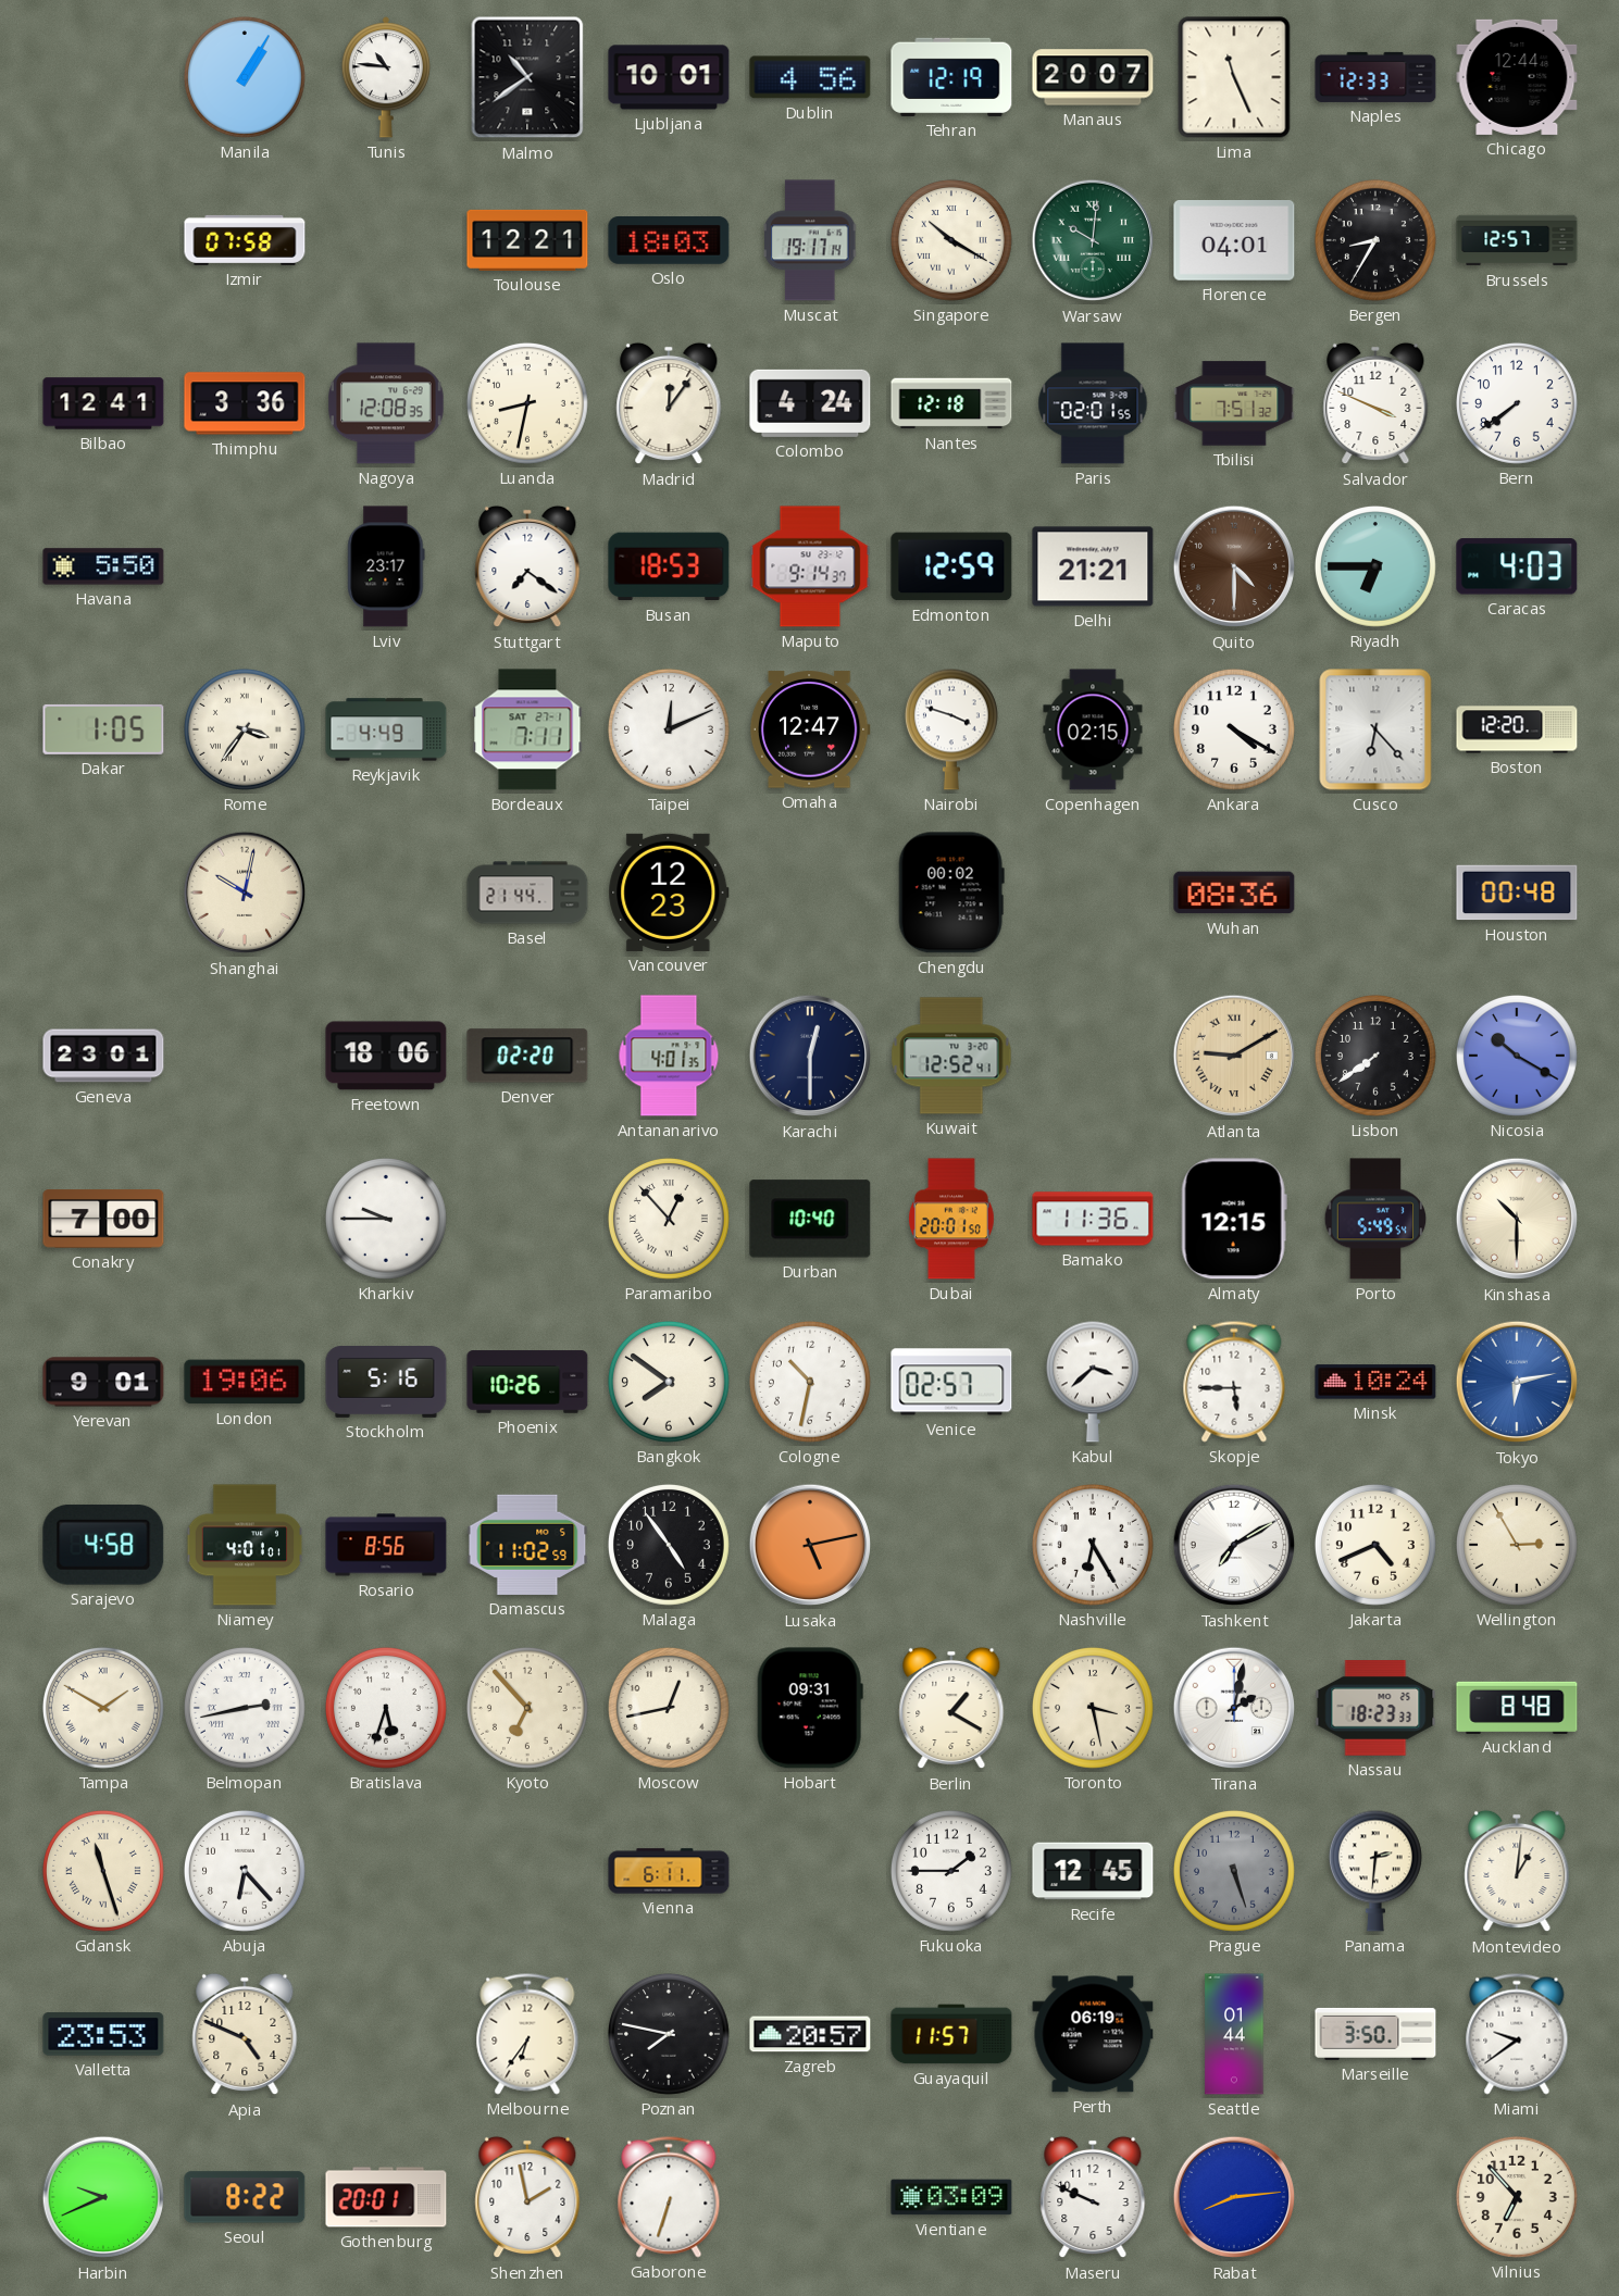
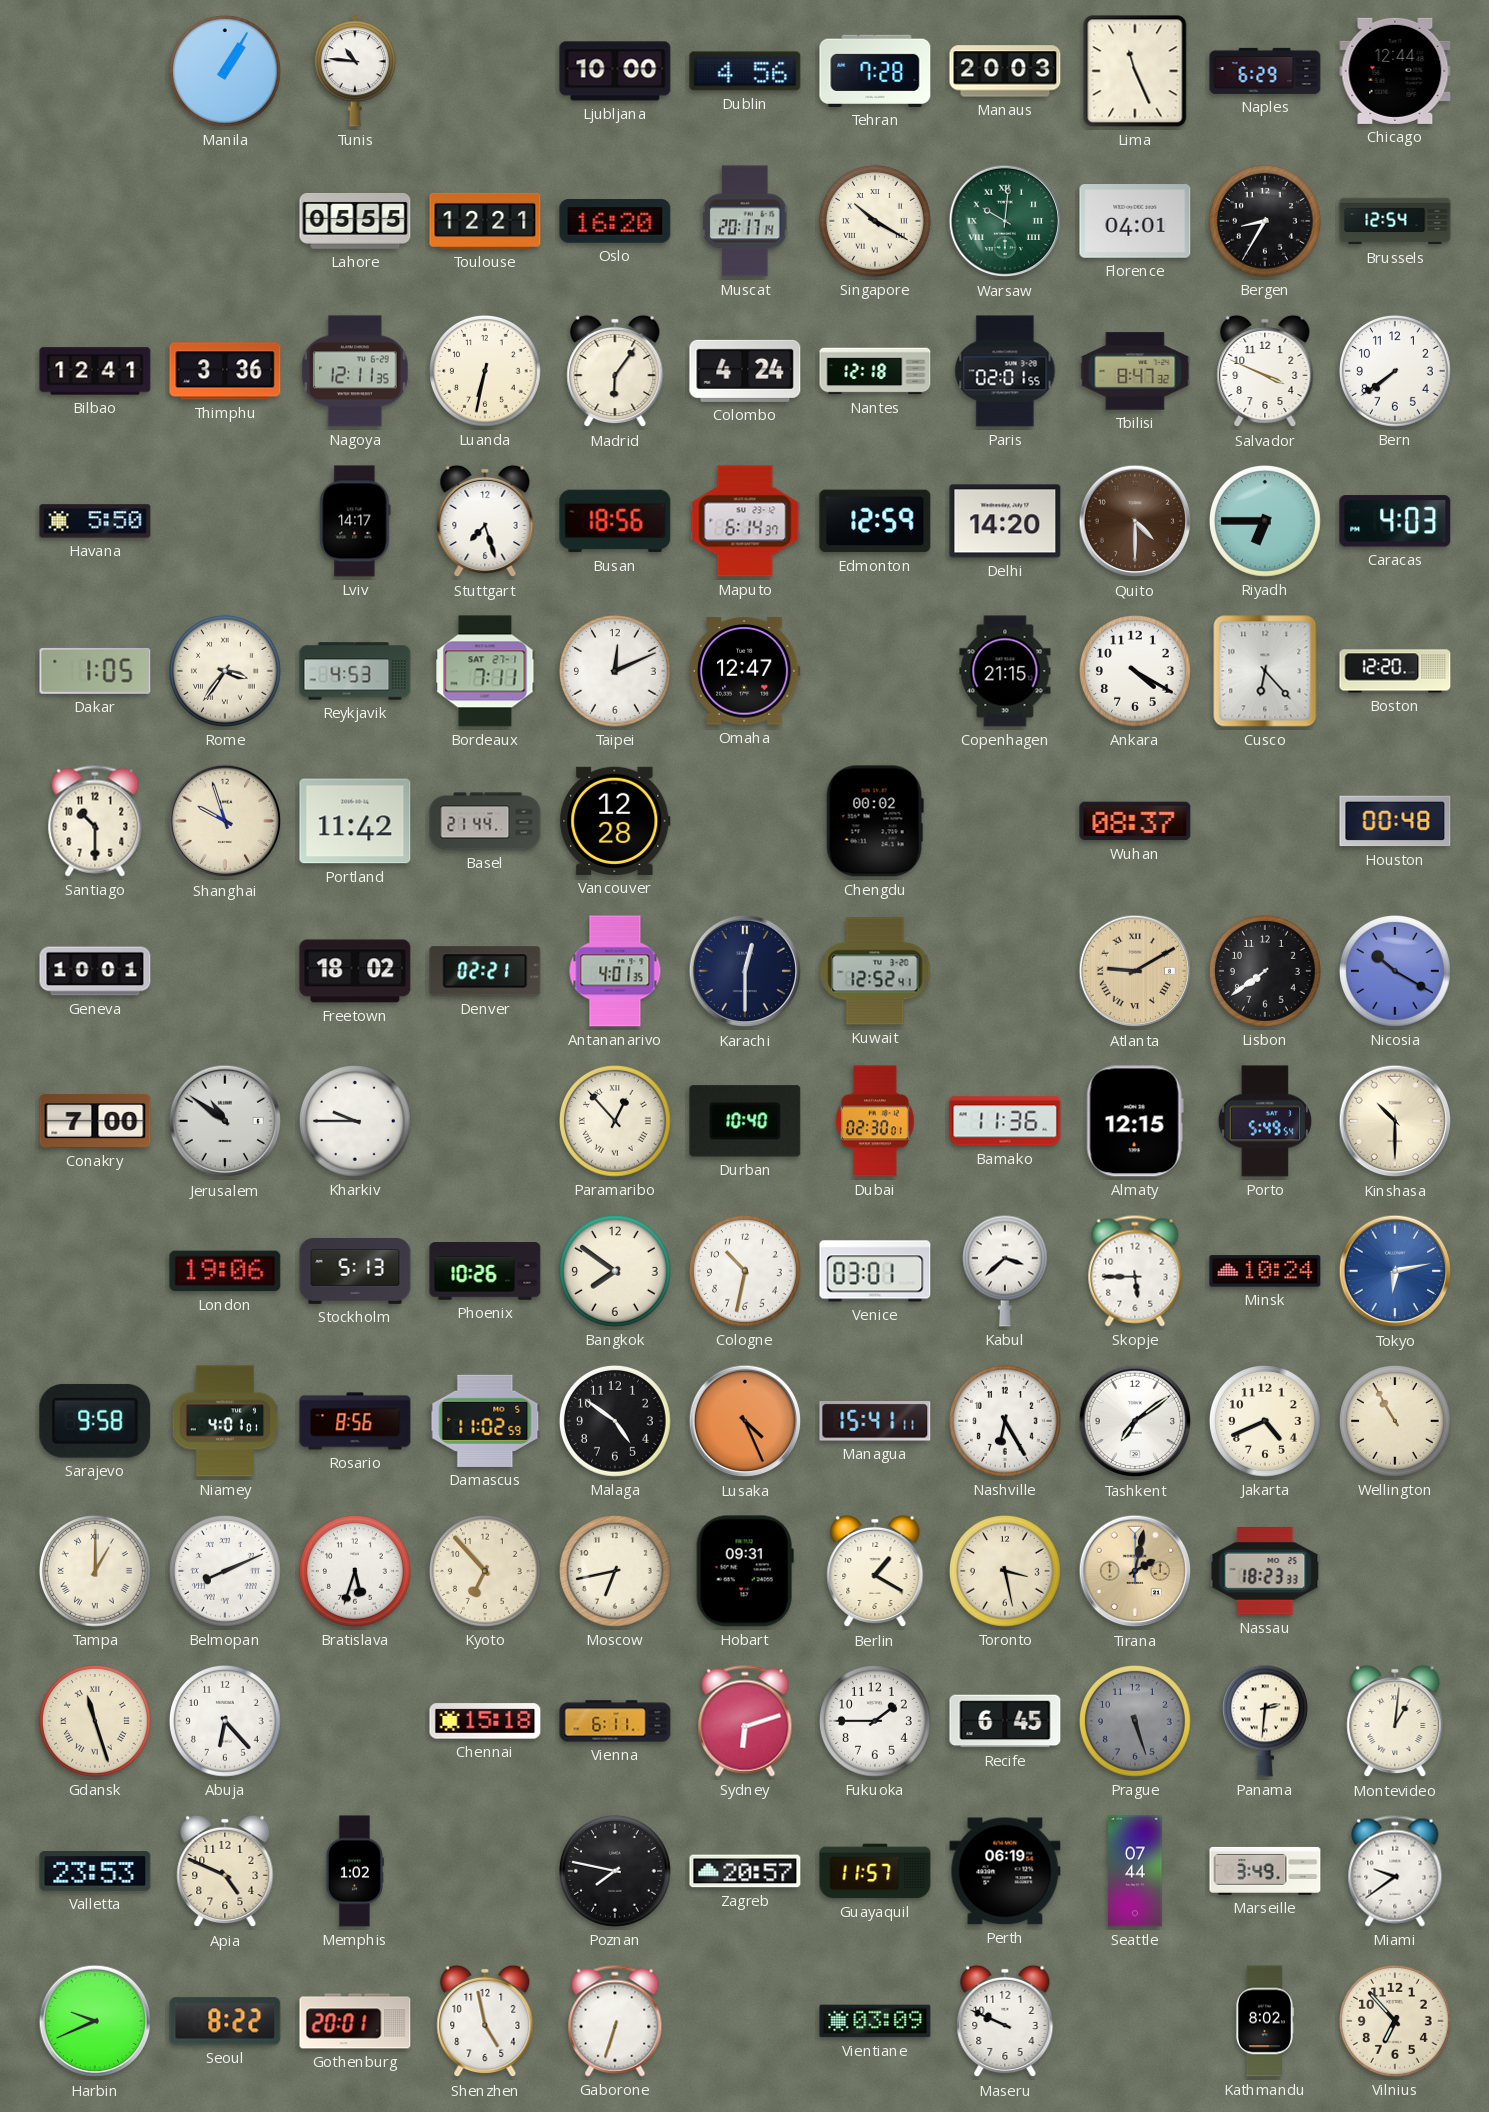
Malmo: 10:39 -> none (527, 77)
Ljubljana: 10:01 -> 10:00 (615, 71)
Tehran: 12:19 -> 7:28 (875, 71)
Manaus: 20:07 -> 20:03 (1005, 71)
Naples: 12:33 -> 6:29 (1265, 71)
Izmir: 07:58 -> none (245, 240)
Lahore: none -> 05:55 (355, 222)
Oslo: 18:03 -> 16:20 (615, 222)
Muscat: 19:17 -> 20:17 (746, 221)
Brussels: 12:57 -> 12:54 (1395, 221)
Nagoya: 12:08 -> 12:11 (355, 371)
Luanda: 8:32 -> 6:32 (485, 371)
Madrid: 12:06 -> 6:06 (615, 371)
Tbilisi: 7:51 -> 8:47 (1135, 371)
Lviv: 23:17 -> 14:17 (355, 521)
Stuttgart: 7:21 -> 7:27 (485, 521)
Busan: 18:53 -> 18:56 (615, 521)
Maputo: 9:14 -> 6:14 (745, 521)
Delhi: 21:21 -> 14:20 (1005, 521)
Reykjavik: 4:49 -> 4:53 (355, 671)
Nairobi: 3:48 -> none (951, 729)
Copenhagen: 02:15 -> 21:15 (1005, 671)
Santiago: none -> 10:30 (95, 821)
Shanghai: 10:02 -> 9:57 (225, 821)
Portland: none -> 11:42 (355, 821)
Vancouver: 12:23 -> 12:28 (615, 821)
Wuhan: 08:36 -> 08:37 (1135, 821)
Geneva: 23:01 -> 10:01 (95, 971)
Freetown: 18:06 -> 18:02 (355, 971)
Denver: 02:20 -> 02:21 (485, 971)
Jerusalem: none -> 10:51 (225, 1121)
Dubai: 20:01 -> 02:30 (876, 1121)
Yerevan: 9:01 -> none (103, 1382)
Stockholm: 5:16 -> 5:13 (355, 1272)
Venice: 02:57 -> 03:01 (875, 1271)
Sarajevo: 4:58 -> 9:58 (95, 1421)
Malaga: 4:54 -> 4:51 (615, 1421)
Lusaka: 5:13 -> 4:26 (745, 1421)
Managua: none -> 15:41 (875, 1421)
Tashkent: 7:10 -> 7:09 (1135, 1421)
Wellington: 2:55 -> 10:55 (1395, 1421)
Tampa: 1:50 -> 1:00 (95, 1571)
Belmopan: 2:43 -> 8:11 (225, 1571)
Moscow: 12:43 -> 6:43 (615, 1571)
Tirana dial: white -> champagne (1135, 1571)
Auckland: 8:48 -> none (1517, 1707)
Chennai: none -> 15:18 (485, 1721)
Sydney: none -> 6:12 (745, 1721)
Recife: 12:45 -> 6:45 (1005, 1721)
Memphis: none -> 1:02 (355, 1871)
Melbourne: 6:36 -> none (527, 2034)
Seattle: 01:44 -> 07:44 (1135, 1871)
Marseille: 3:50 -> 3:49 (1265, 1871)
Shenzhen: 1:58 -> 4:58 (485, 2021)
Rabat: 8:14 -> none (1234, 2197)
Kathmandu: none -> 8:02 (1264, 2021)
